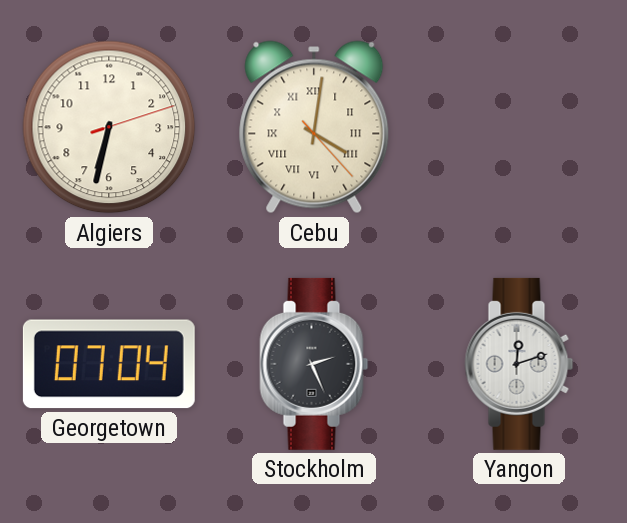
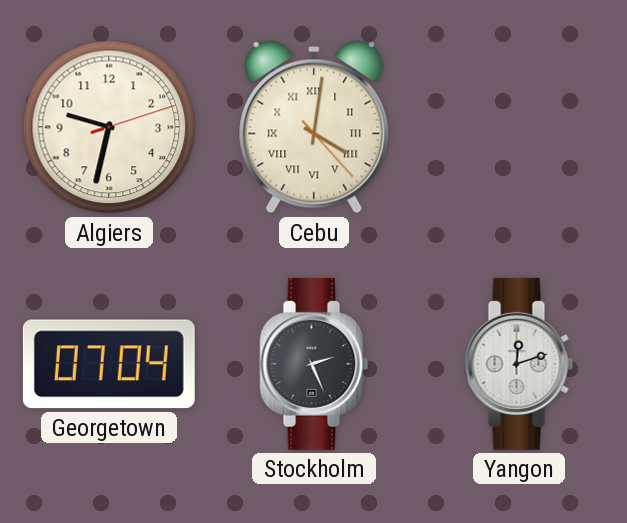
Algiers: 6:32 -> 9:32 (109, 127)
